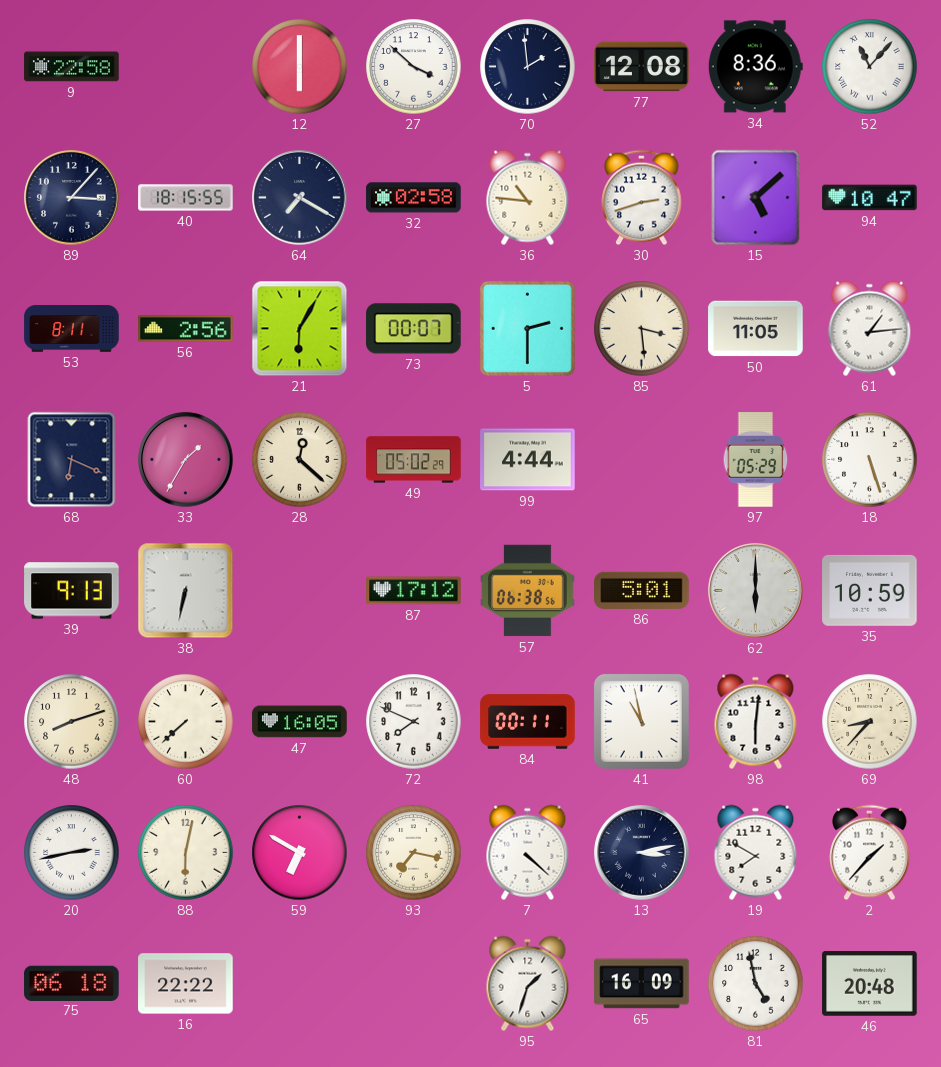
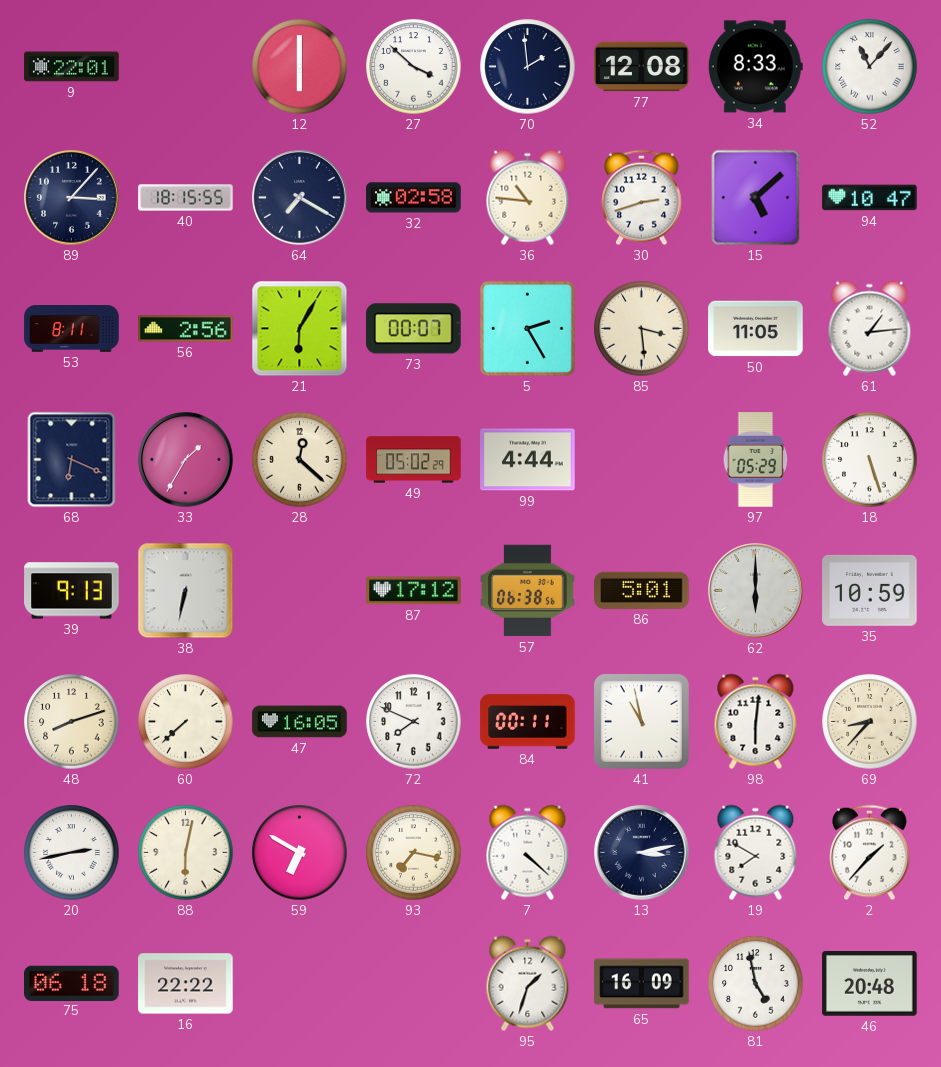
9: 22:58 -> 22:01 (72, 67)
34: 8:36 -> 8:33 (755, 67)
5: 2:30 -> 2:25 (527, 328)
